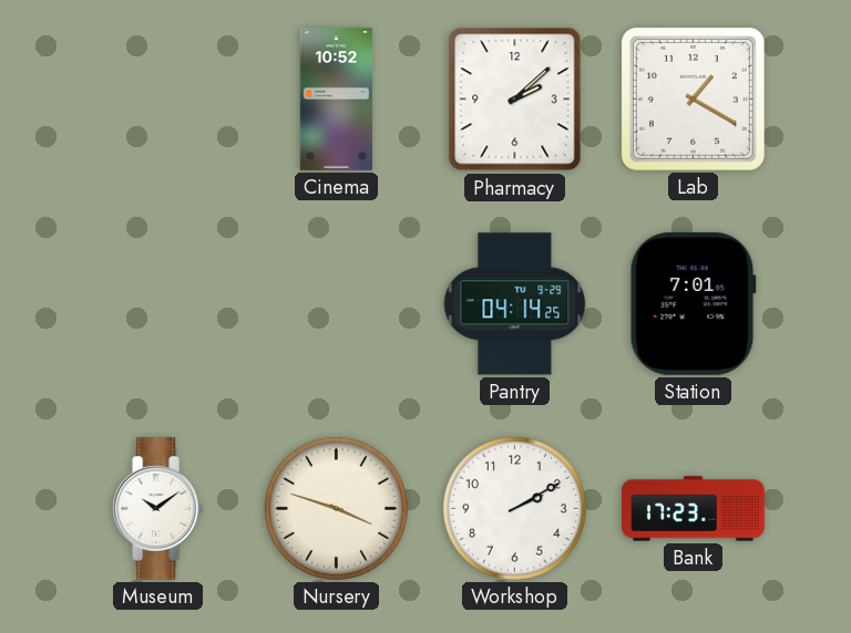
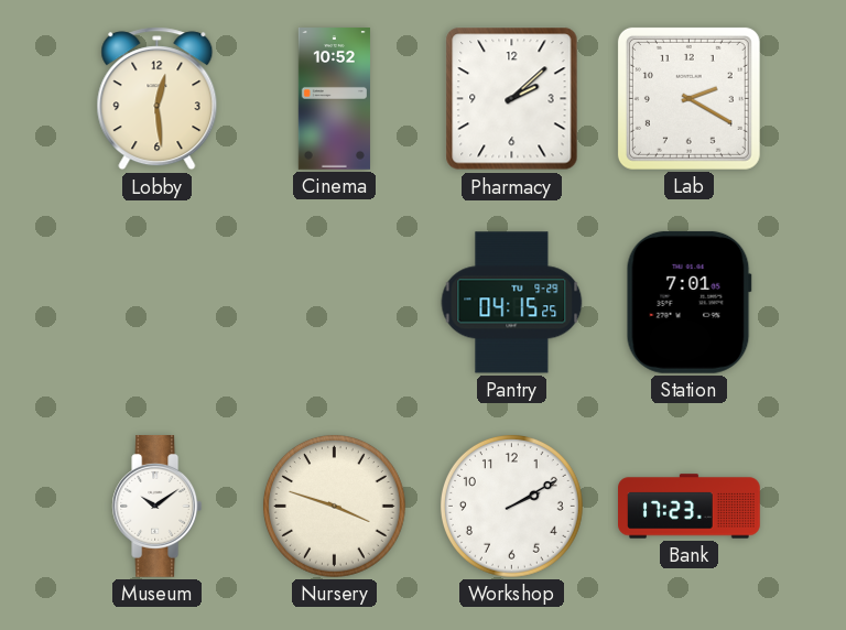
Lobby: none -> 12:29 (158, 99)
Lab: 1:20 -> 2:20 (688, 98)
Pantry: 04:14 -> 04:15 (512, 303)
